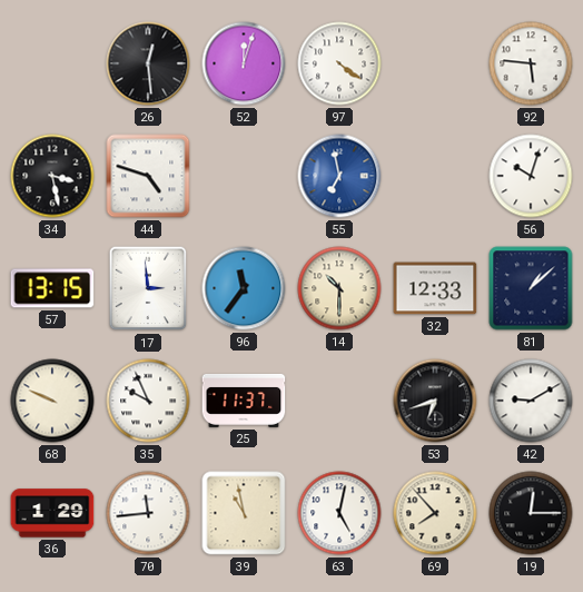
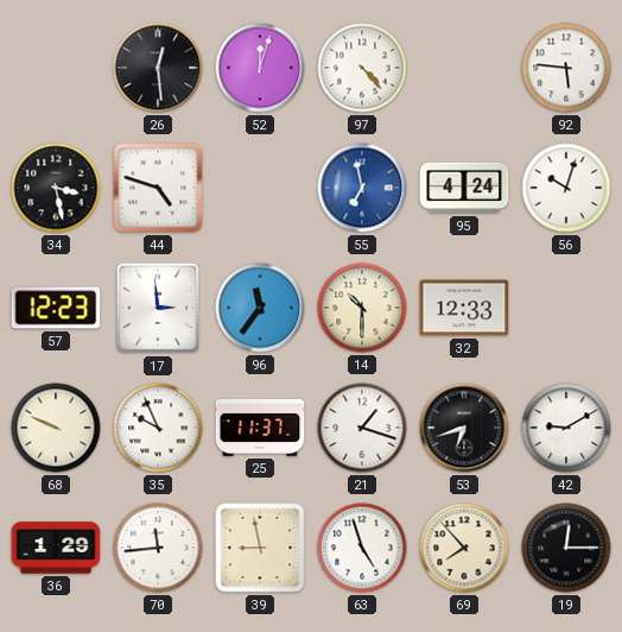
97: 4:21 -> 4:23 (362, 68)
95: none -> 4:24 (464, 188)
57: 13:15 -> 12:23 (56, 308)
81: 1:08 -> none (531, 288)
21: none -> 1:18 (362, 428)
39: 10:58 -> 8:58 (260, 548)
63: 5:02 -> 4:57 (362, 548)
